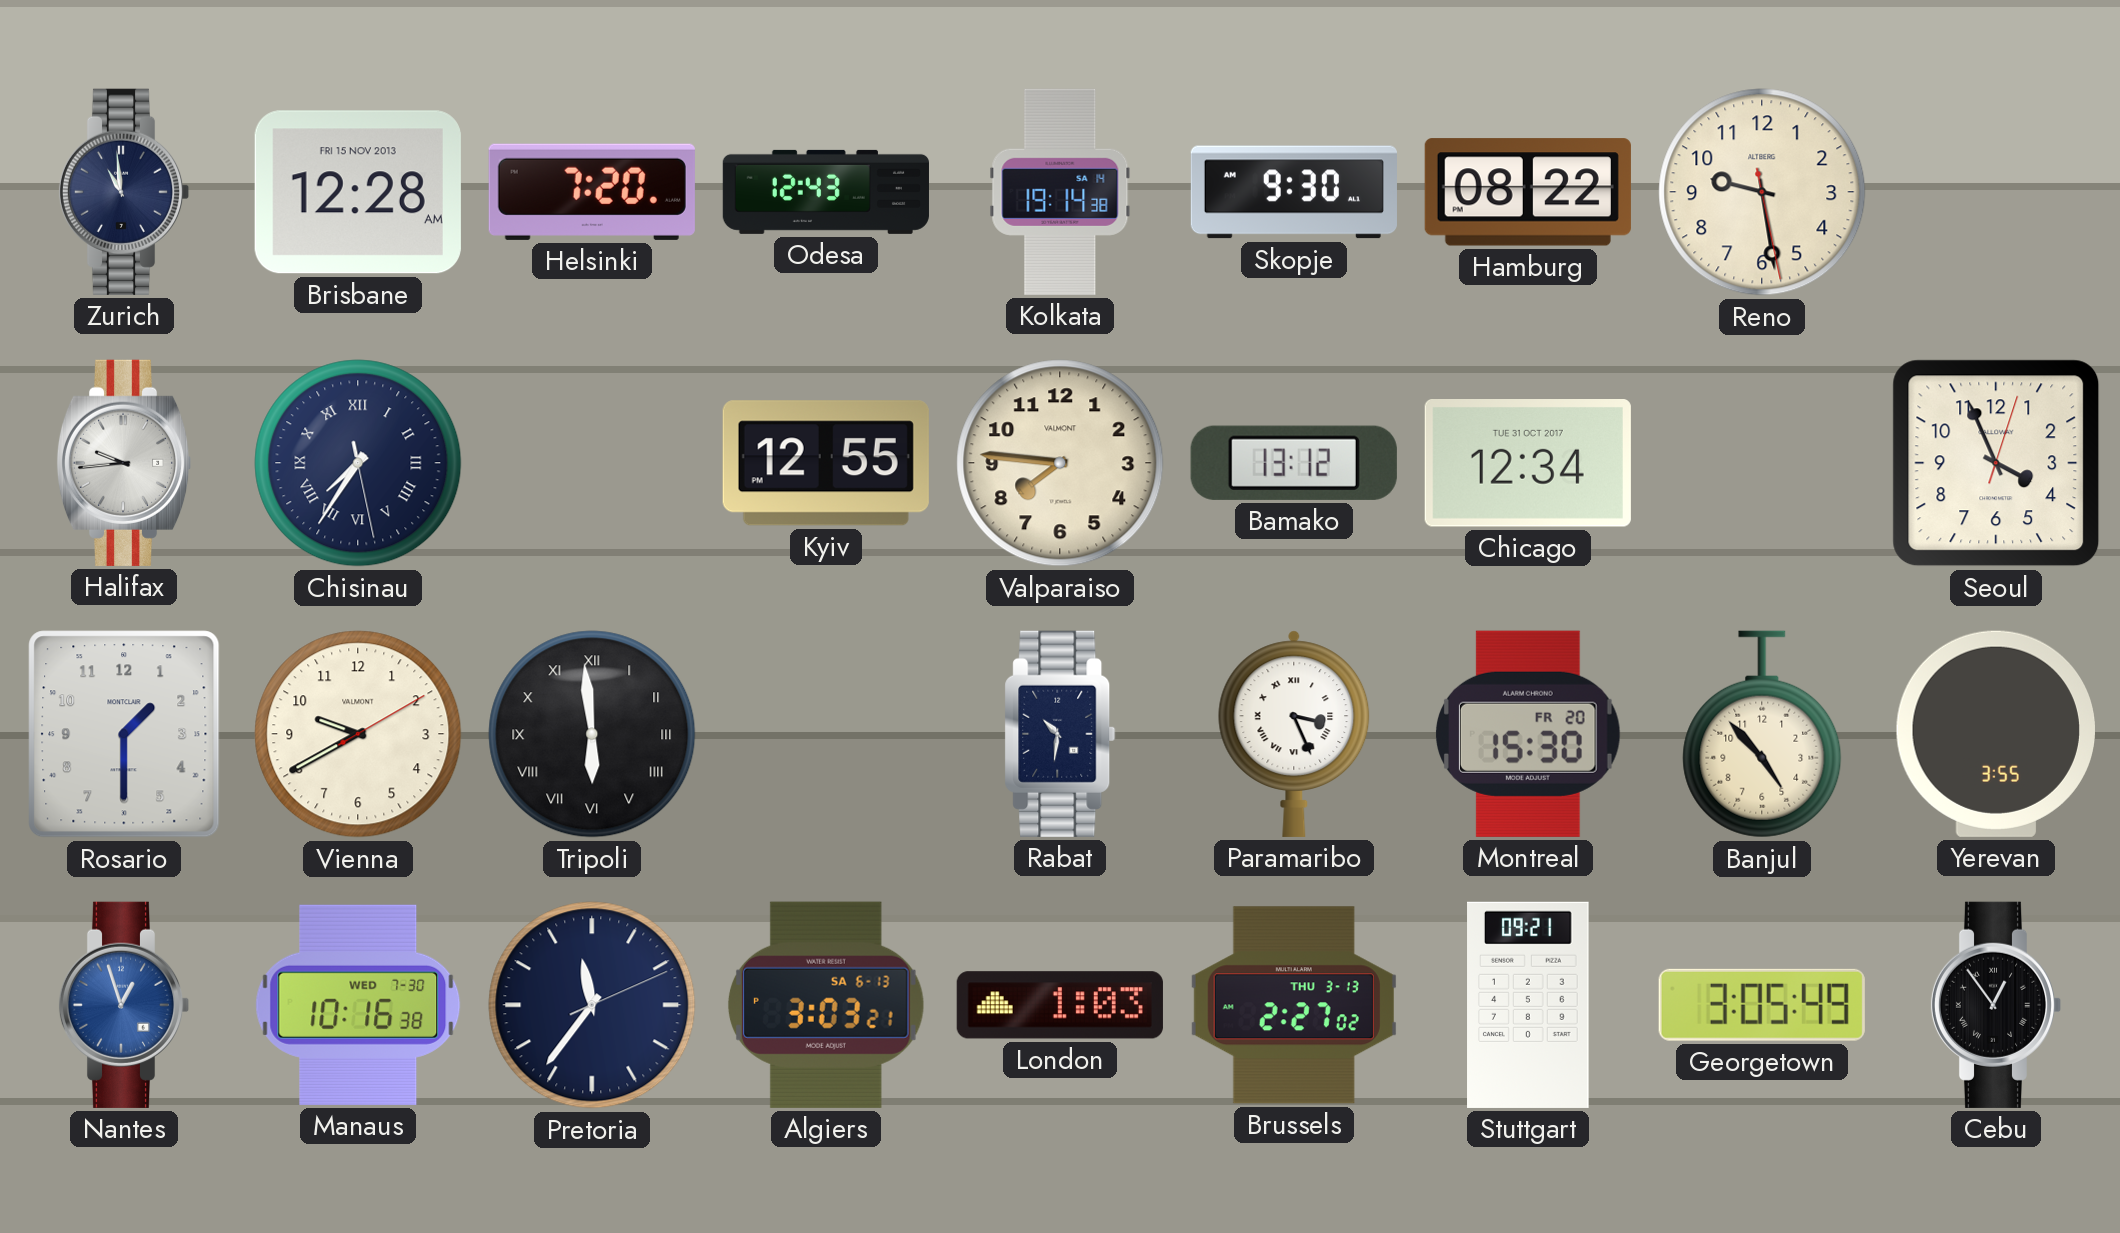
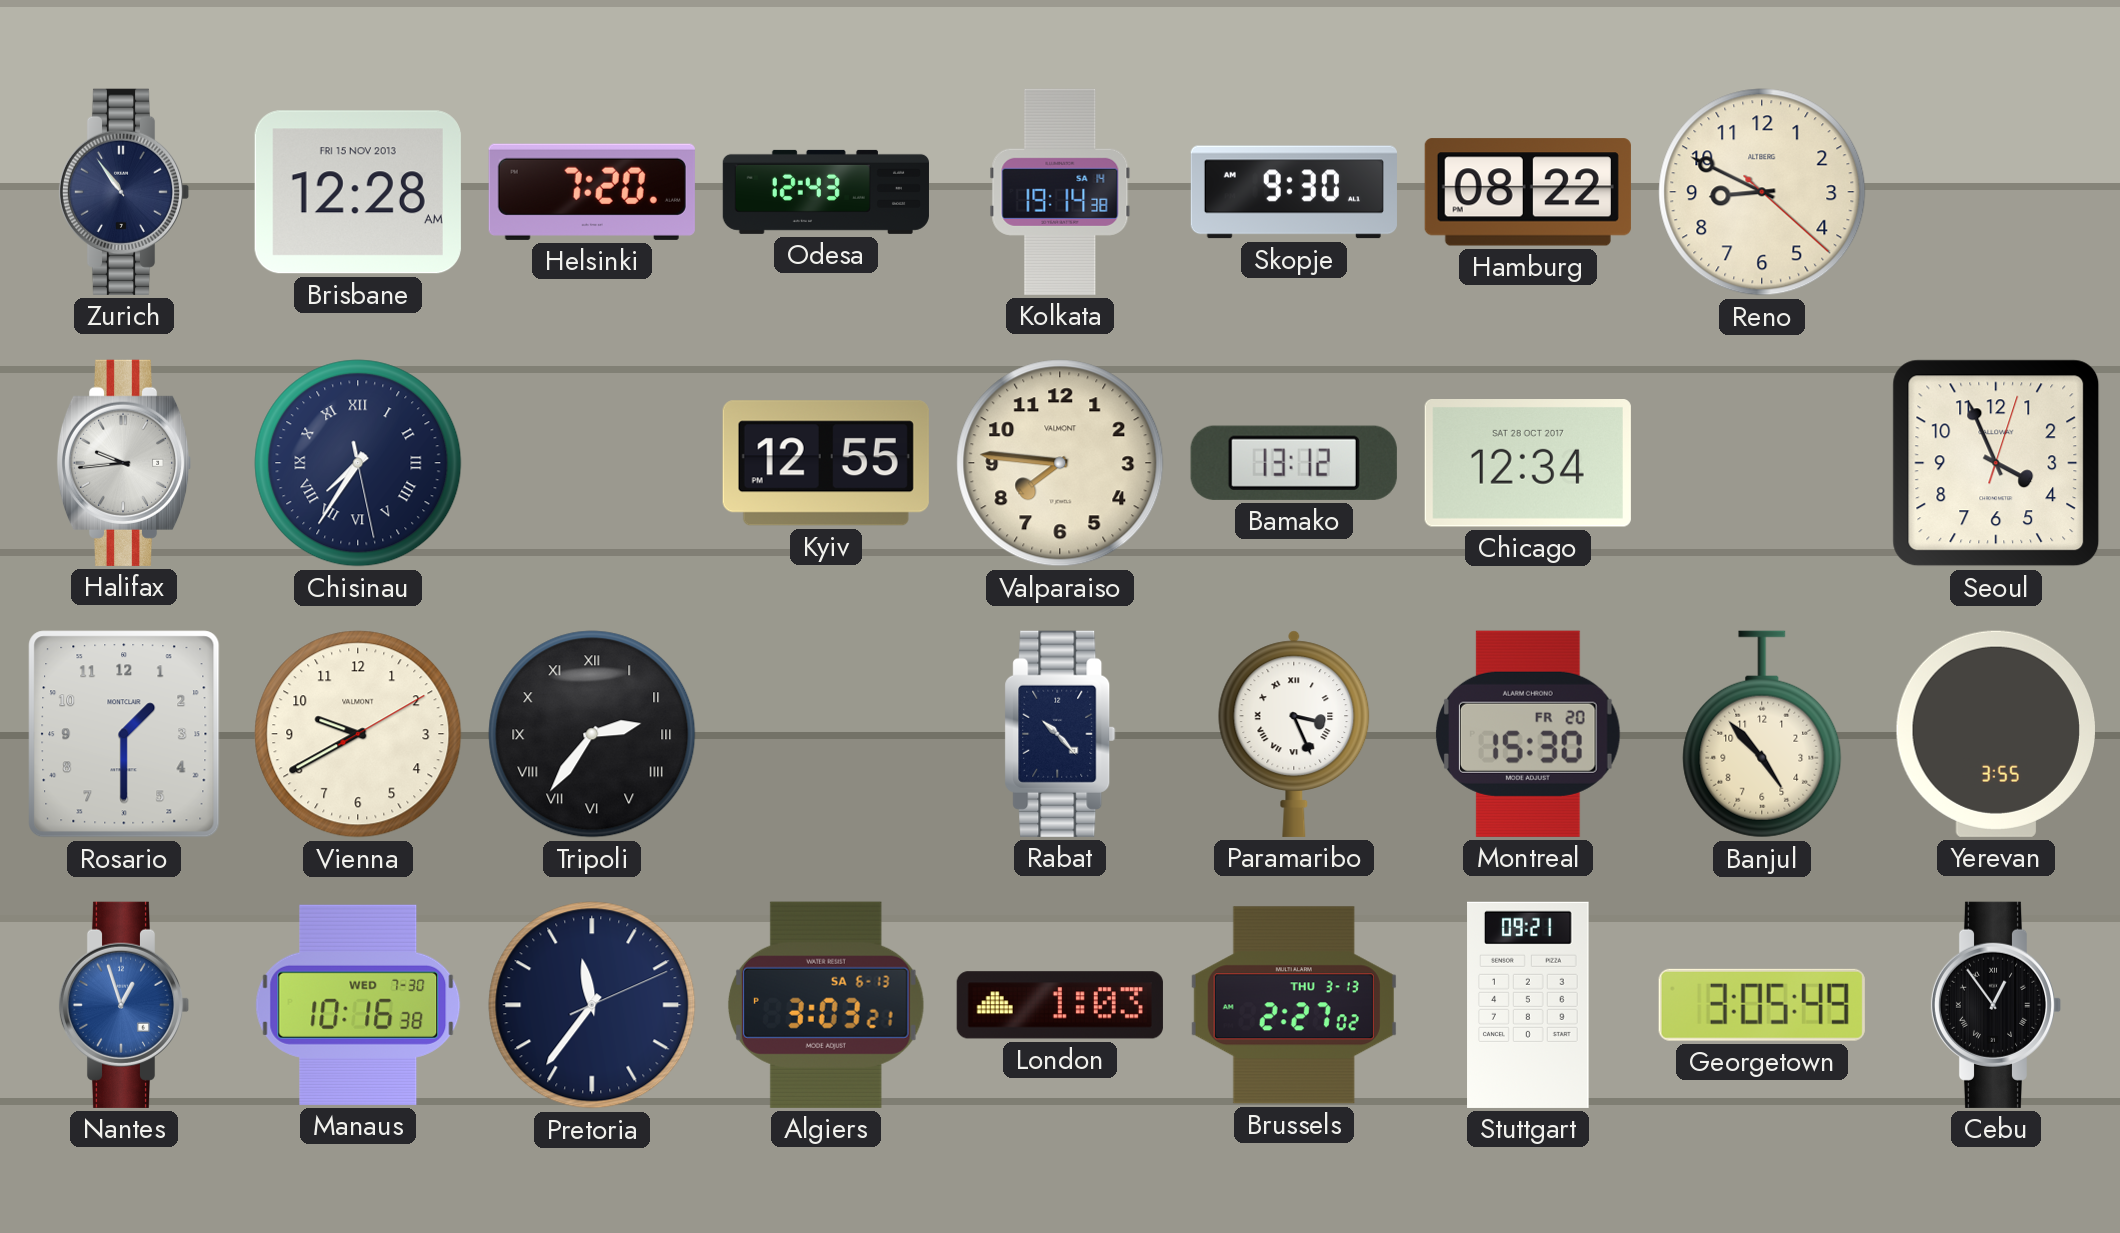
Zurich: 10:59 -> 10:54 (124, 192)
Reno: 9:28 -> 8:49 (1762, 192)
Chicago date: TUE 31 OCT 2017 -> SAT 28 OCT 2017 (1528, 464)
Tripoli: 5:59 -> 2:36 (592, 734)
Rabat: 10:31 -> 10:23 (1060, 734)
